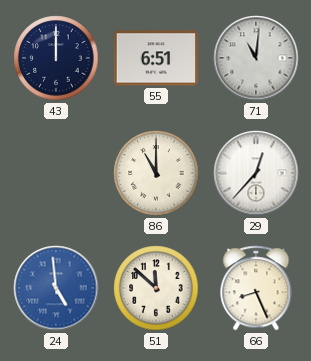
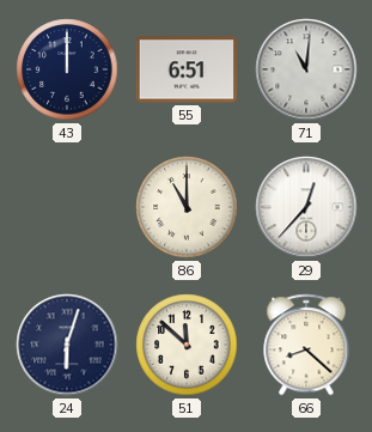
24: 4:59 -> 6:03 (67, 345)
24 dial: blue -> navy (67, 345)
66: 8:26 -> 8:22 (306, 345)
